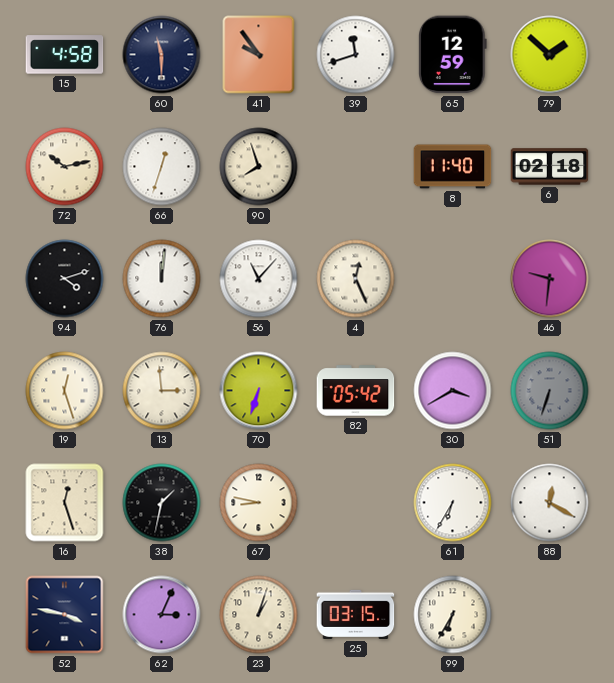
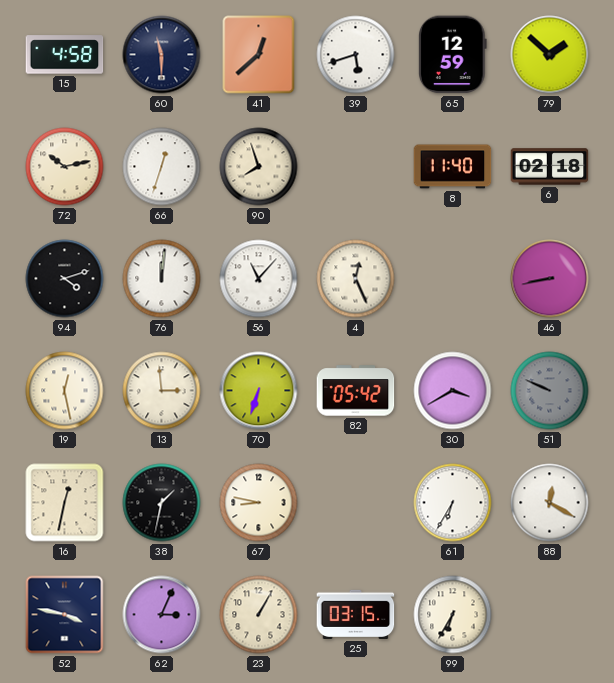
41: 9:54 -> 12:38 (259, 55)
39: 11:42 -> 5:42 (356, 55)
46: 9:31 -> 8:43 (550, 279)
19: 12:27 -> 12:28 (65, 391)
51: 6:33 -> 9:49 (550, 391)
16: 12:27 -> 12:32 (65, 503)
23: 1:03 -> 1:05 (259, 615)
